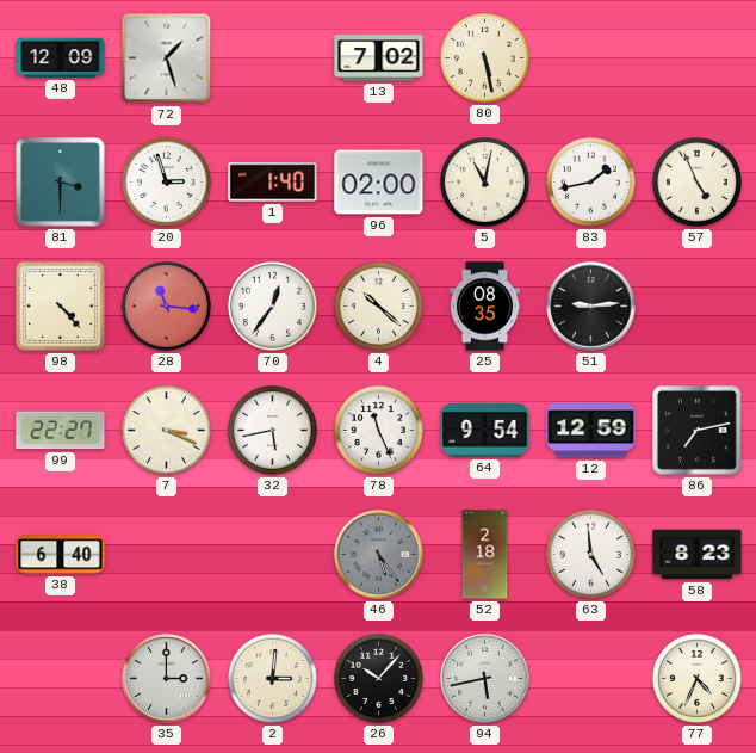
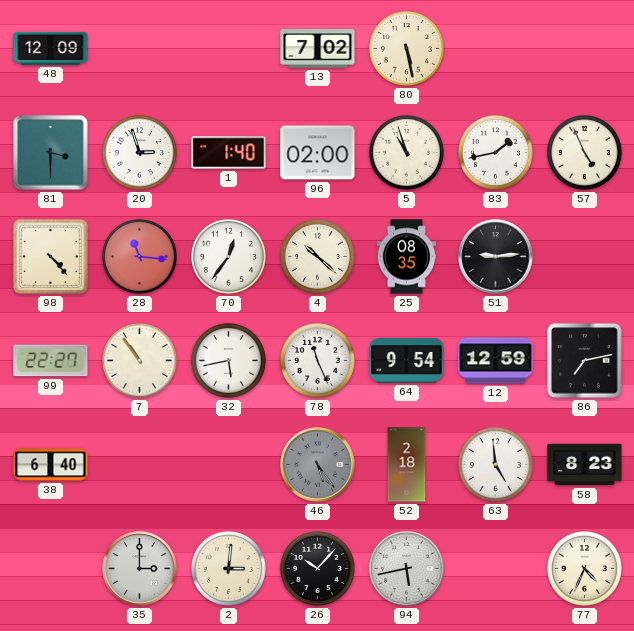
72: 1:27 -> none (167, 58)
5: 11:02 -> 10:57 (406, 152)
7: 3:19 -> 10:54 (139, 360)
